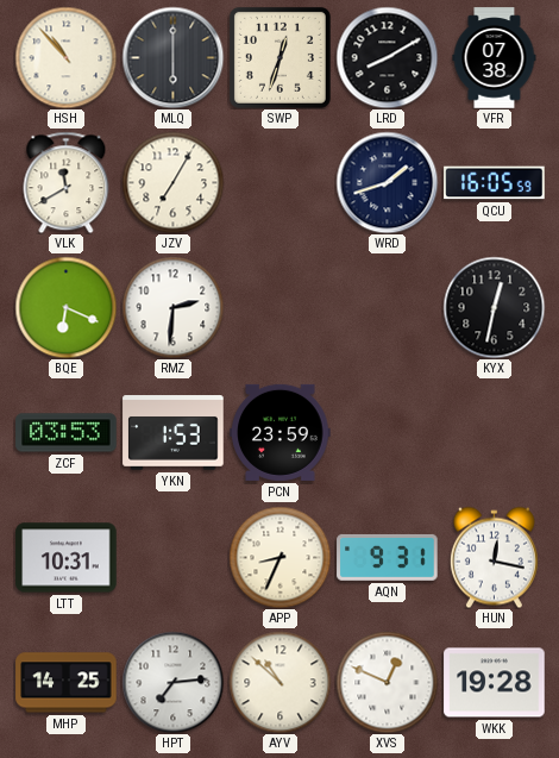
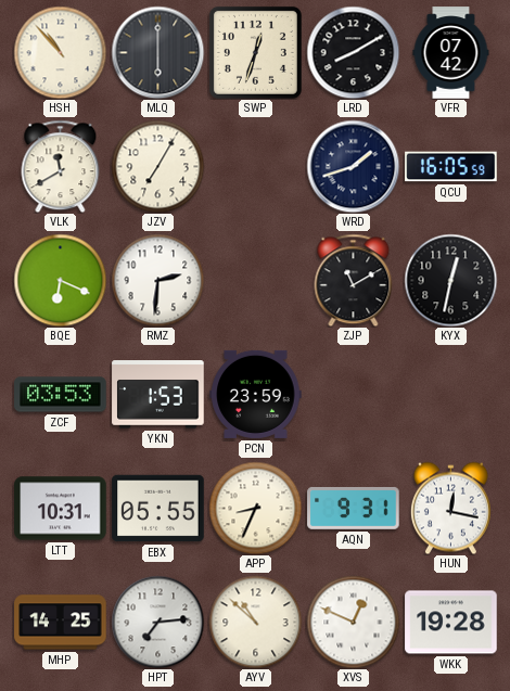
VFR: 07:38 -> 07:42 (451, 53)
ZJP: none -> 11:10 (354, 280)
EBX: none -> 05:55 (158, 509)
